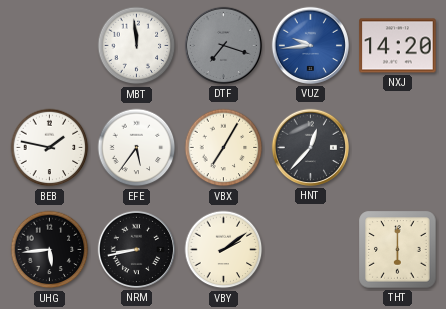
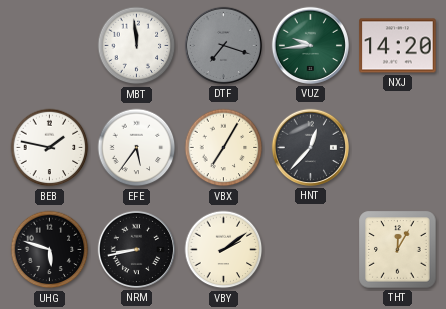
VUZ dial: blue -> green (310, 45)
UHG: 5:44 -> 5:48 (50, 250)
THT: 6:00 -> 12:05 (398, 250)
